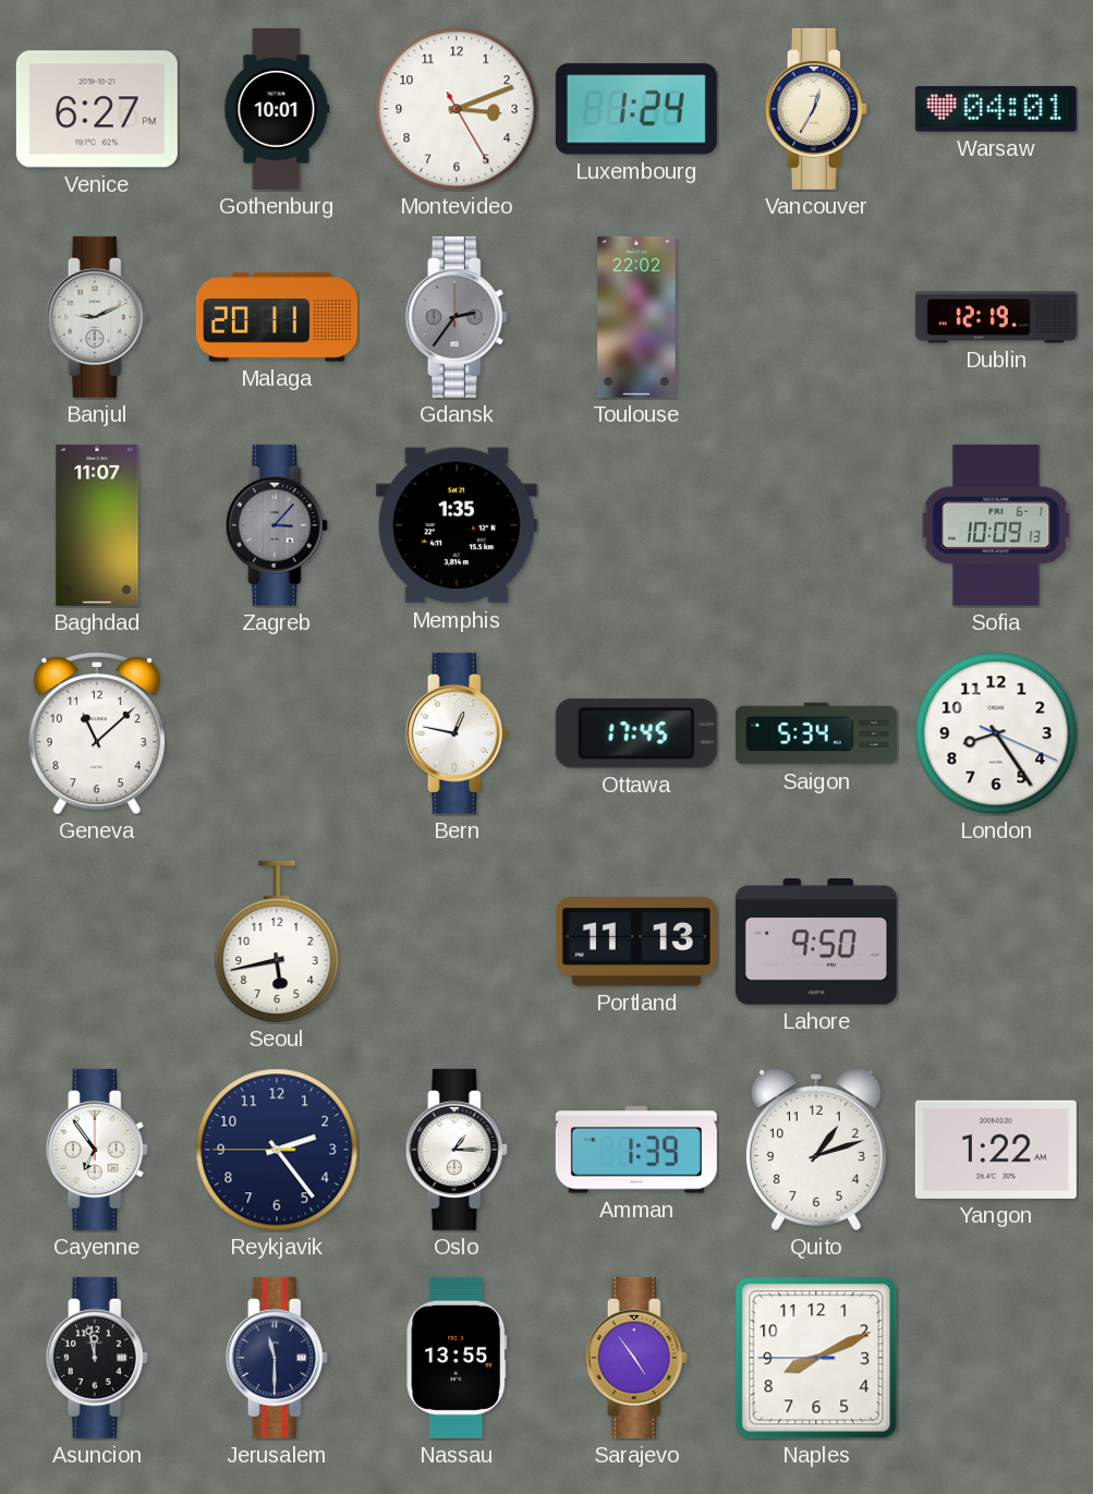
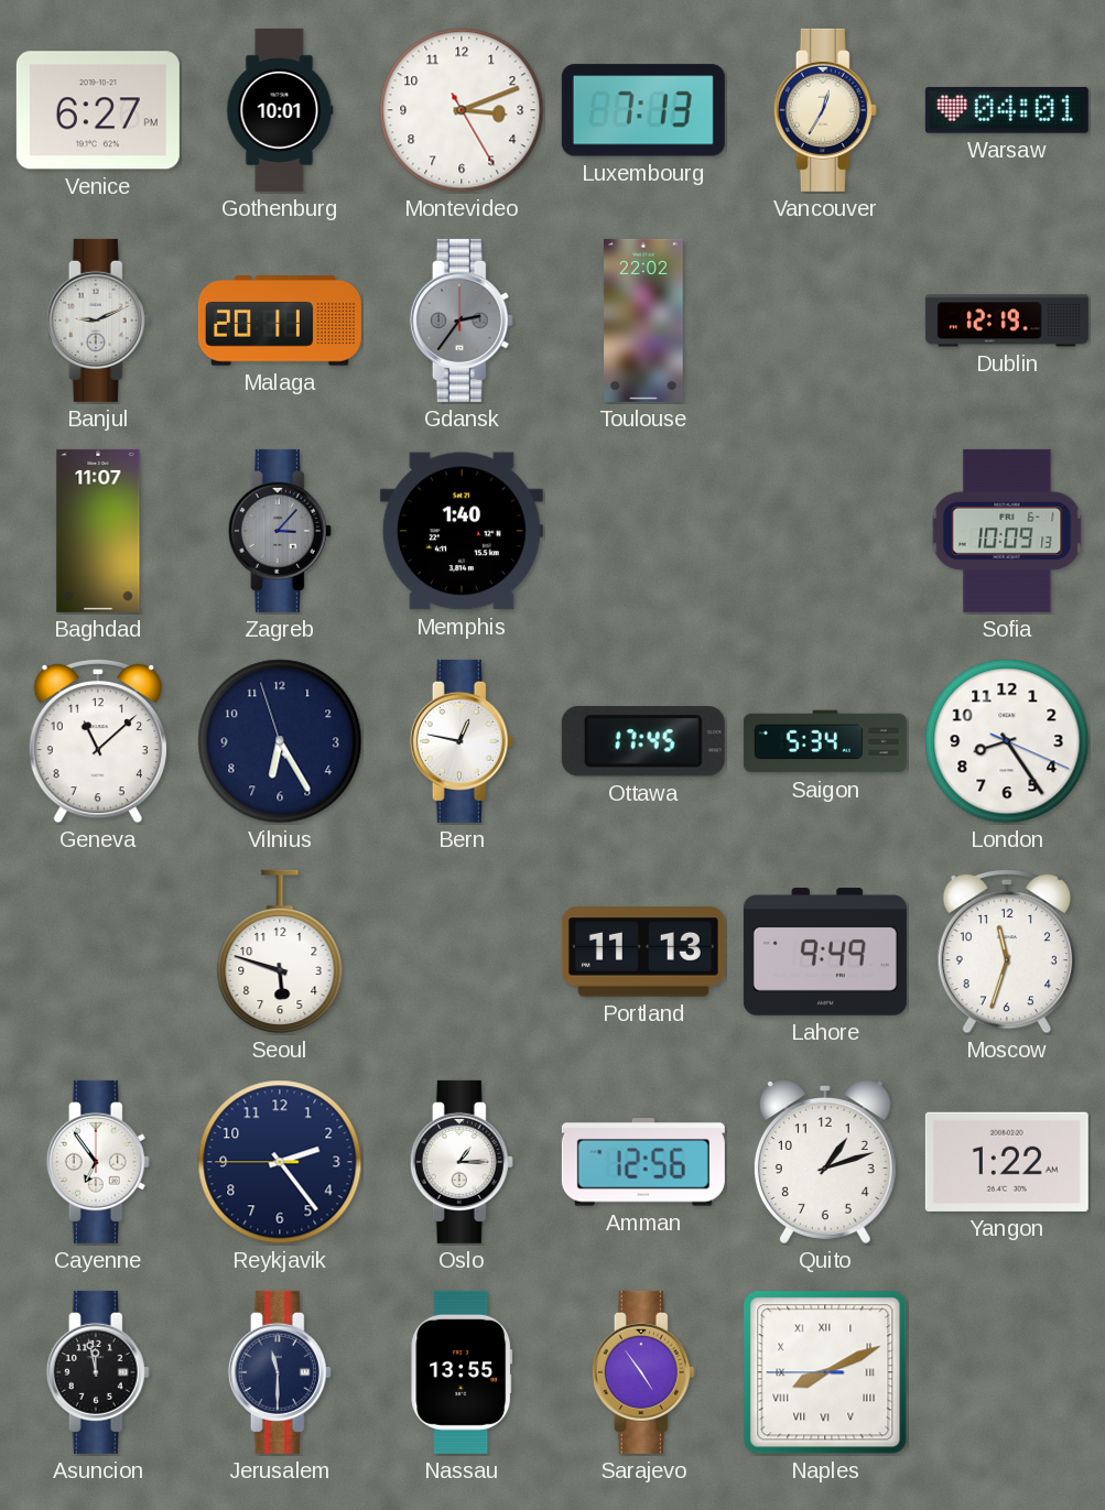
Luxembourg: 1:24 -> 7:13 (643, 110)
Memphis: 1:35 -> 1:40 (462, 531)
Vilnius: none -> 6:24 (280, 741)
Seoul: 5:43 -> 5:48 (280, 952)
Lahore: 9:50 -> 9:49 (825, 953)
Moscow: none -> 11:33 (1007, 952)
Amman: 1:39 -> 12:56 (643, 1162)
Naples numerals: Arabic -> Roman (825, 1372)
